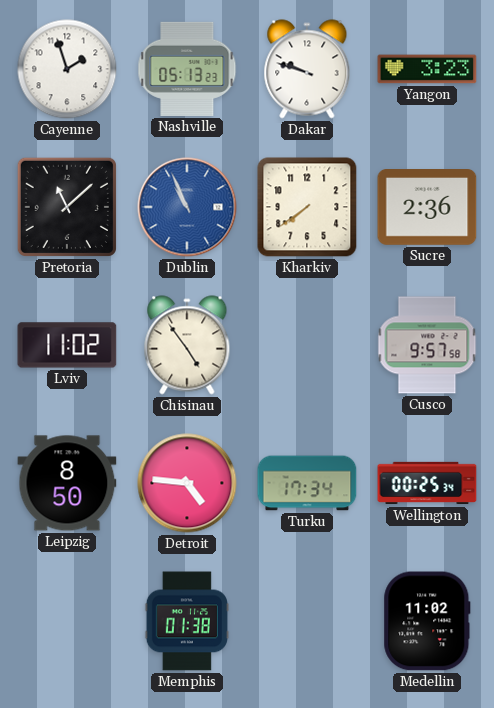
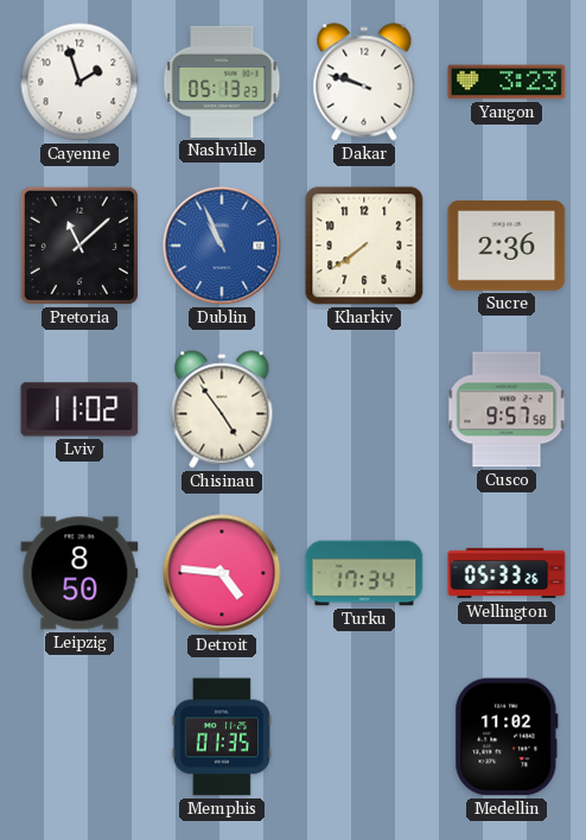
Wellington: 00:25 -> 05:33 (507, 573)
Memphis: 01:38 -> 01:35 (222, 737)
